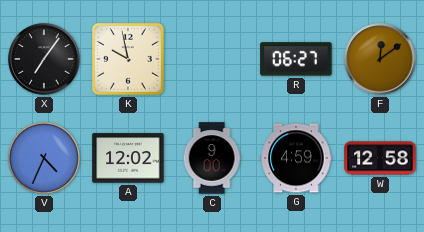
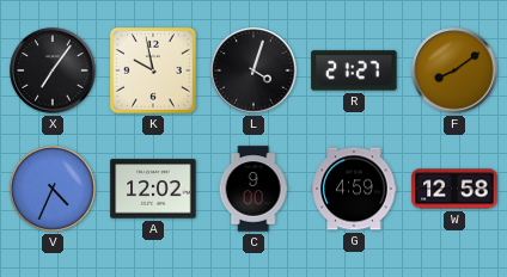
L: none -> 4:03 (253, 70)
R: 06:27 -> 21:27 (354, 70)
F: 12:09 -> 8:09 (454, 70)
